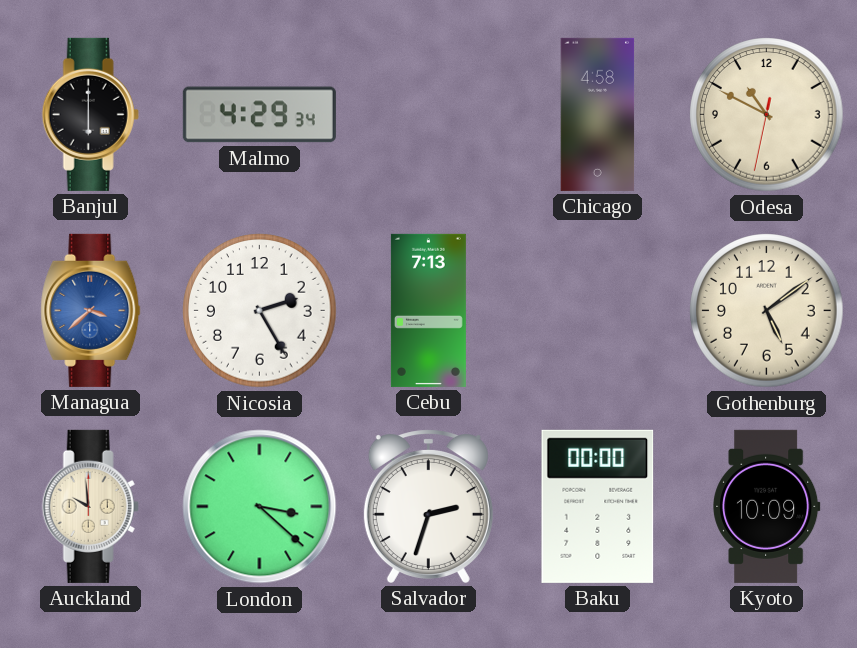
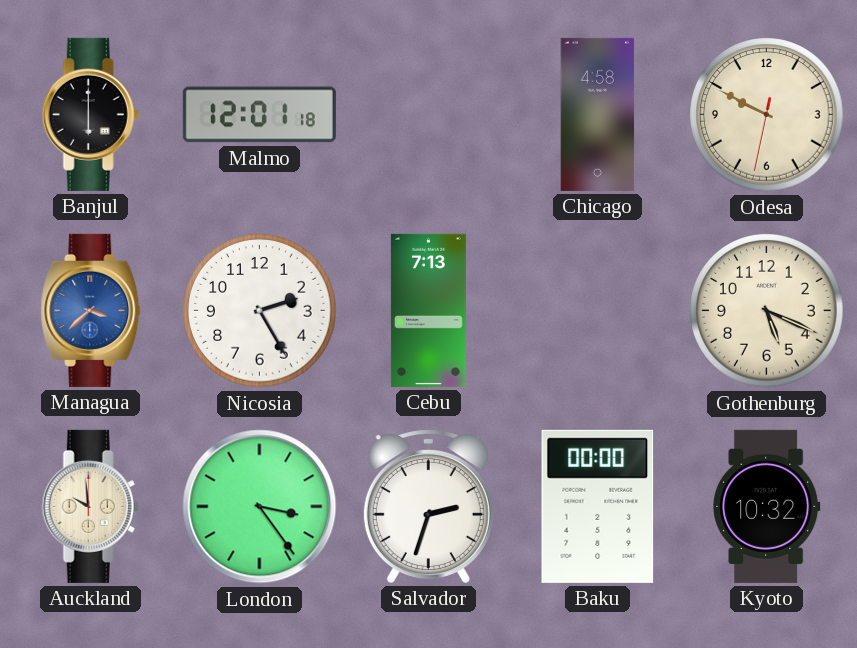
Malmo: 4:29 -> 12:01 (259, 115)
Odesa: 10:49 -> 9:49 (767, 115)
Gothenburg: 5:09 -> 5:19 (767, 311)
London: 3:22 -> 3:24 (260, 507)
Kyoto: 10:09 -> 10:32 (767, 506)
